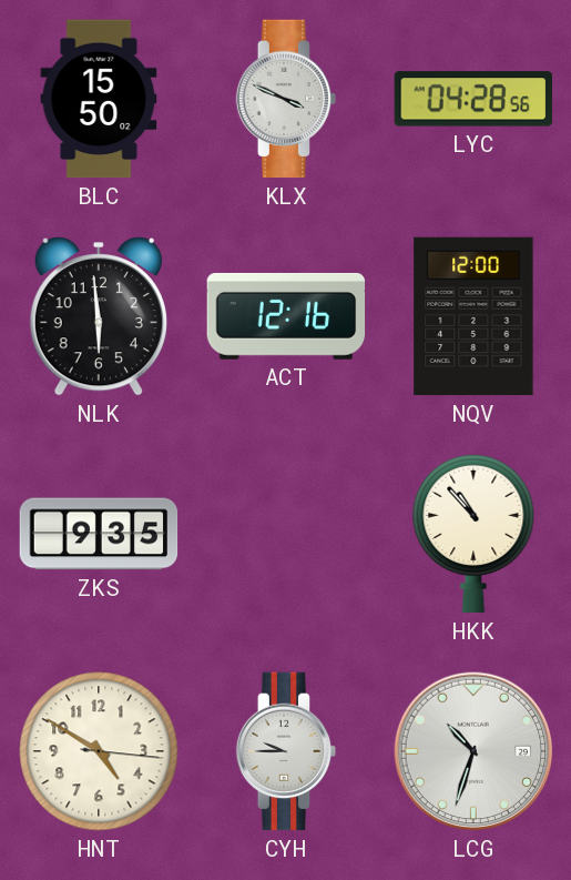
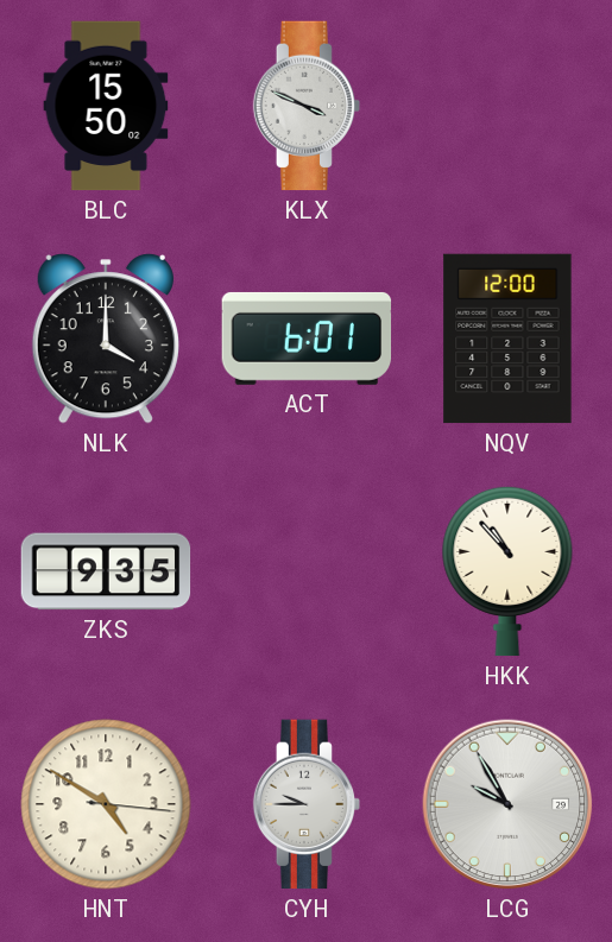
LYC: 04:28 -> none (473, 99)
NLK: 5:59 -> 4:00 (106, 339)
ACT: 12:16 -> 6:01 (307, 339)
LCG: 10:33 -> 9:55 (507, 804)
